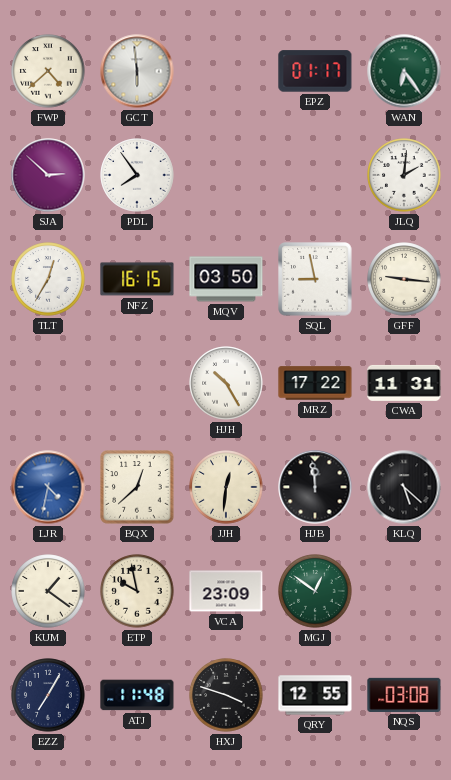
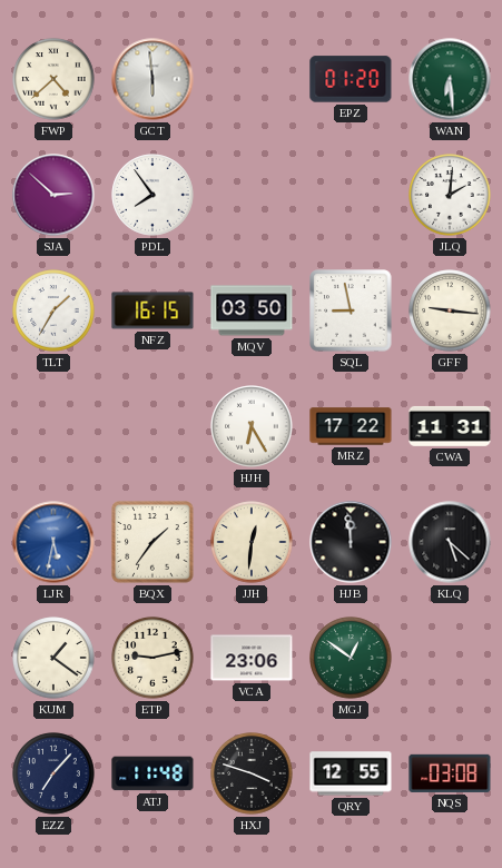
EPZ: 01:17 -> 01:20 (351, 79)
WAN: 6:24 -> 6:29 (450, 79)
TLT: 12:35 -> 1:35 (53, 310)
HJH: 10:25 -> 6:25 (252, 426)
LJR: 4:32 -> 5:32 (53, 542)
BQX: 12:38 -> 1:36 (152, 542)
ETP: 9:58 -> 9:13 (152, 658)
VCA: 23:09 -> 23:06 (252, 658)
EZZ: 7:05 -> 7:07 (53, 773)
